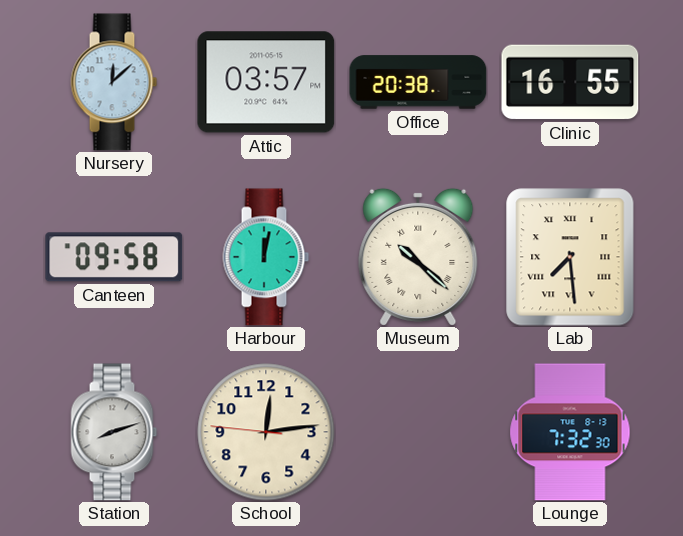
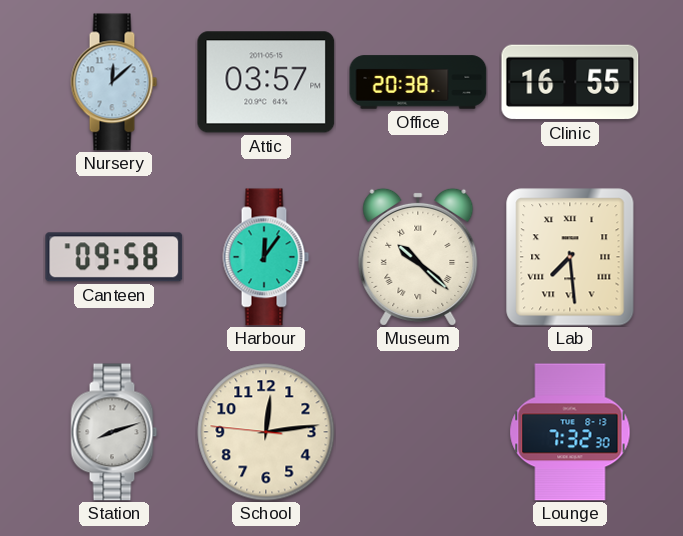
Harbour: 12:02 -> 12:06 (266, 257)
